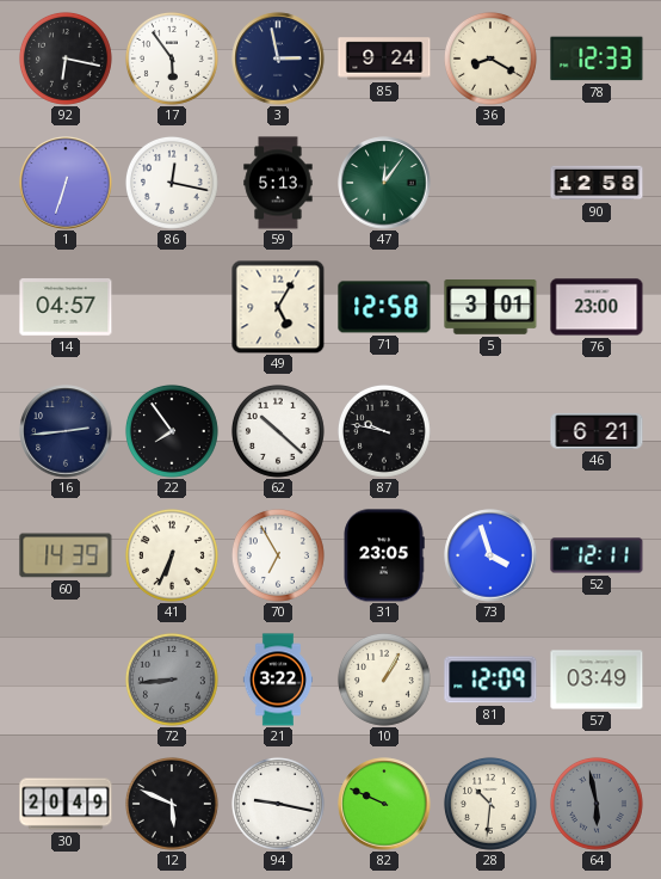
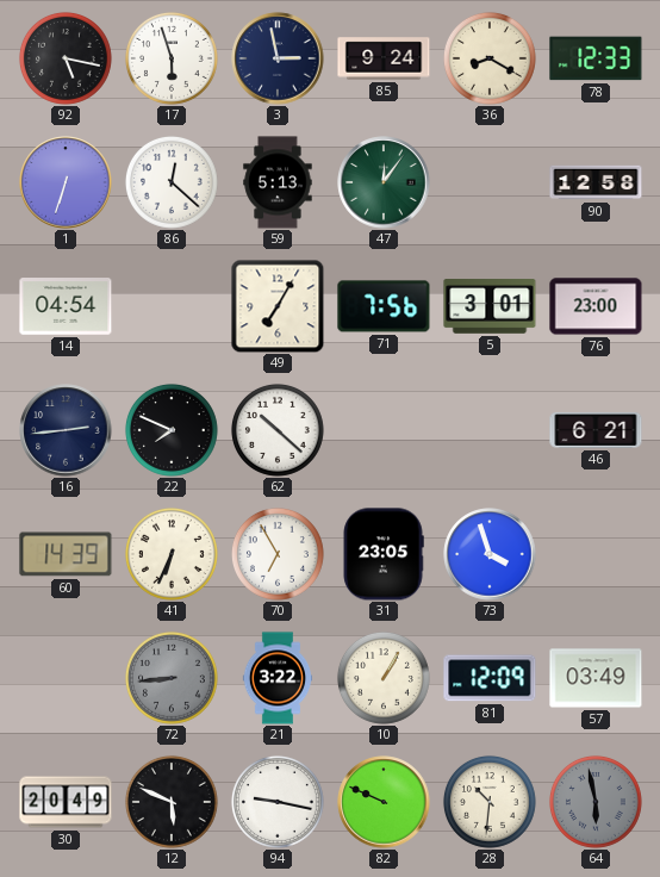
92: 6:17 -> 5:17 (66, 58)
17: 5:54 -> 5:57 (172, 58)
86: 12:17 -> 12:22 (172, 182)
14: 04:57 -> 04:54 (66, 306)
49: 5:05 -> 7:05 (278, 306)
71: 12:58 -> 7:56 (384, 306)
22: 7:54 -> 7:49 (172, 430)
87: 9:47 -> none (384, 431)
52: 12:11 -> none (597, 555)
